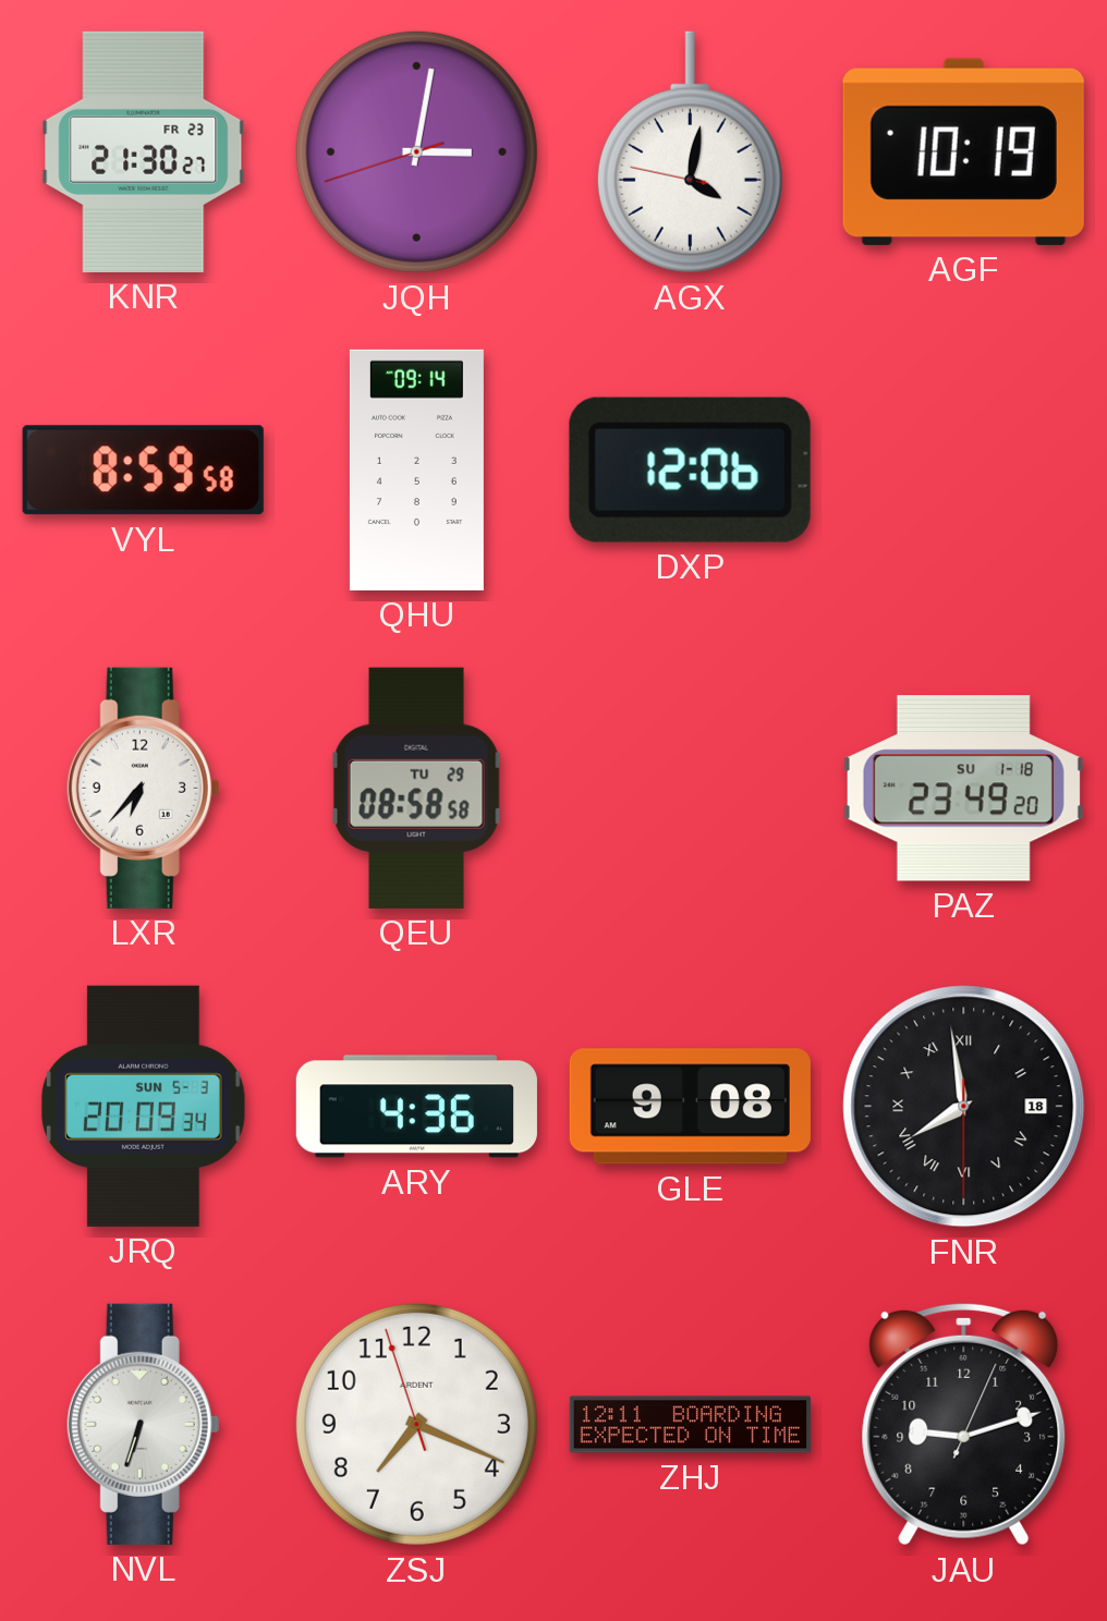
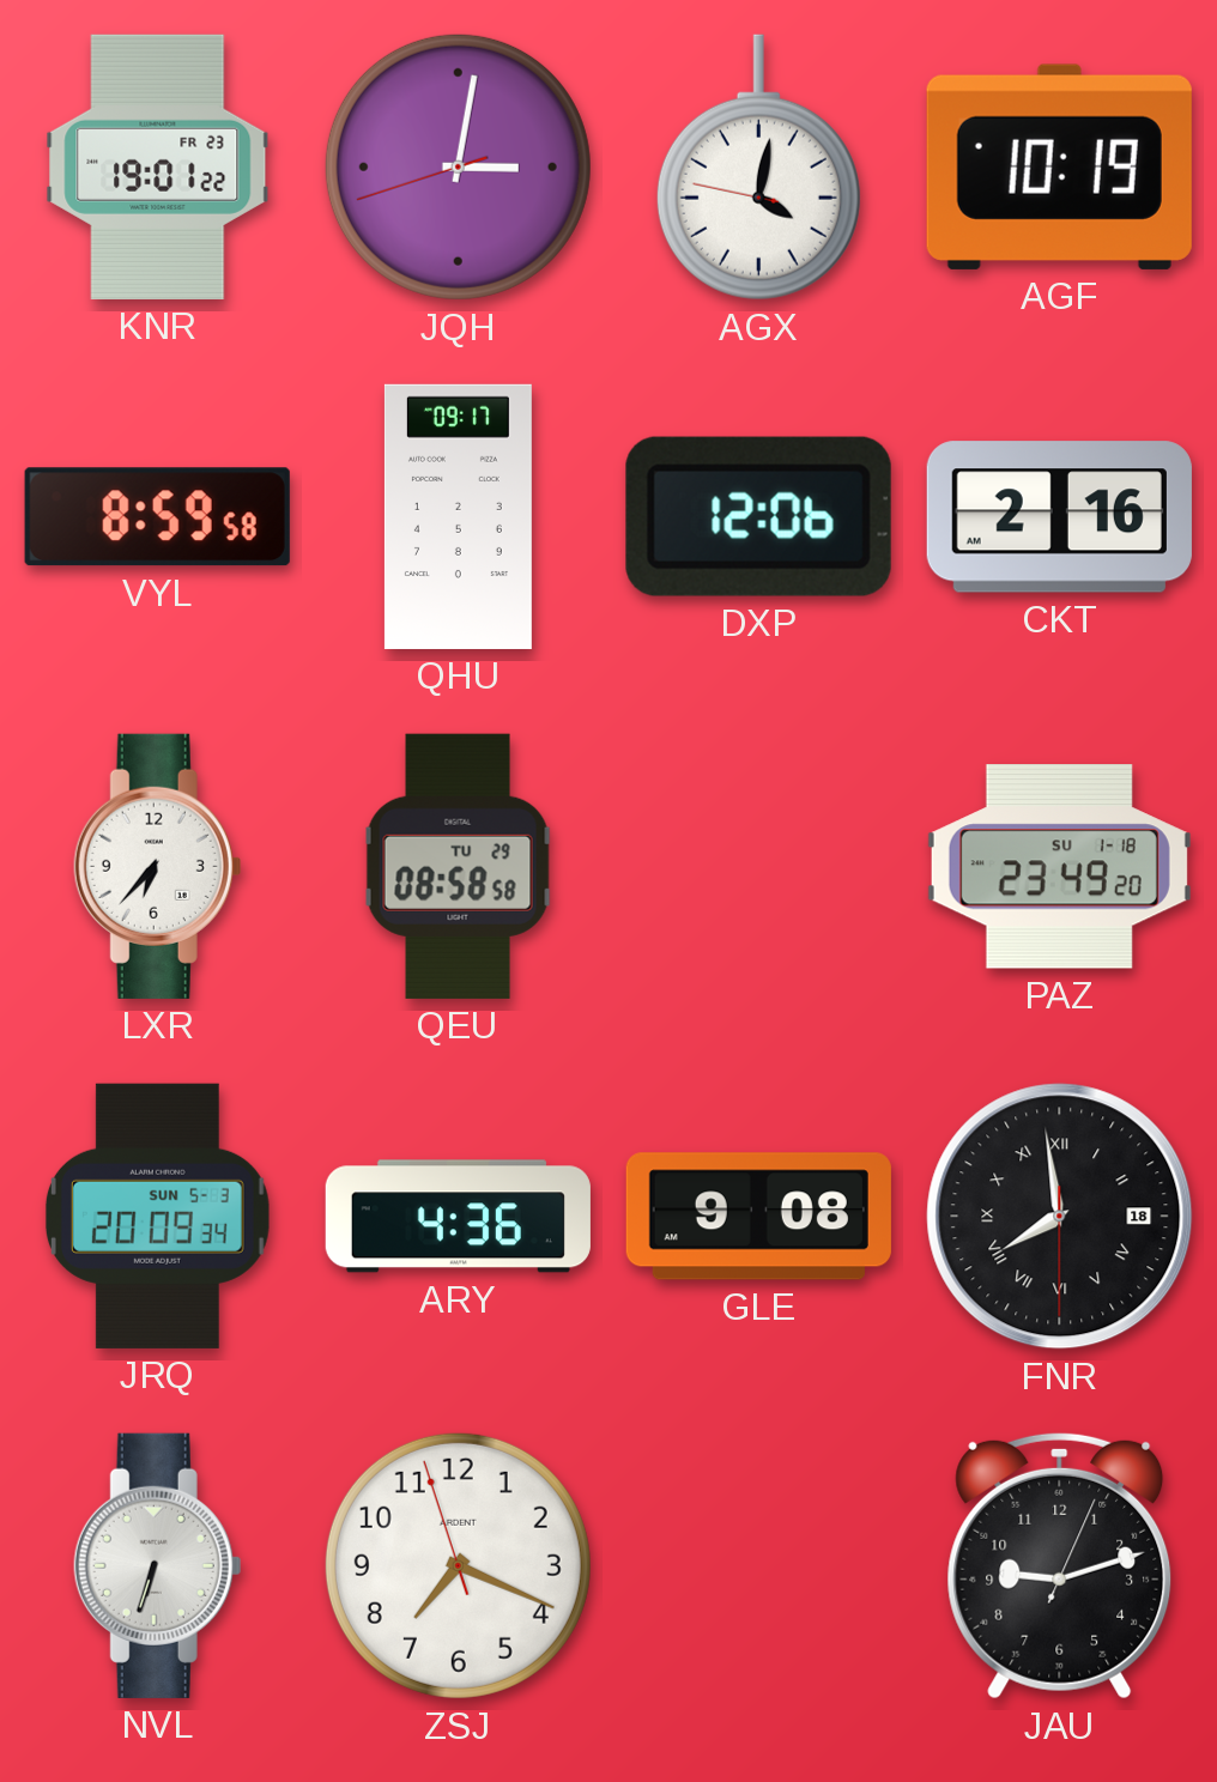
KNR: 21:30 -> 19:01 (158, 166)
QHU: 09:14 -> 09:17 (458, 516)
CKT: none -> 2:16 (1059, 517)
ZHJ: 12:11 -> none (690, 1425)
